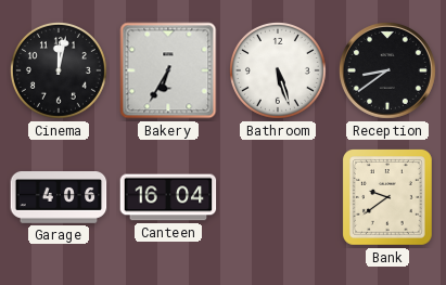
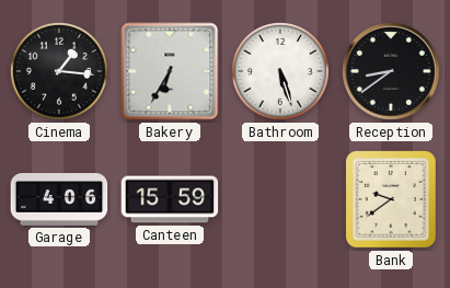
Cinema: 12:02 -> 1:16 (59, 71)
Canteen: 16:04 -> 15:59 (170, 199)
